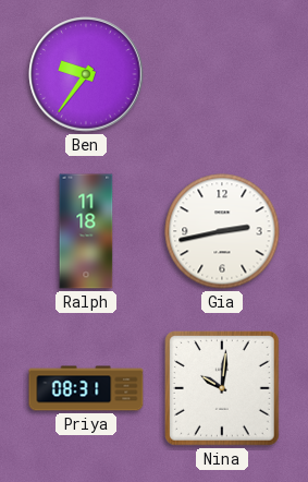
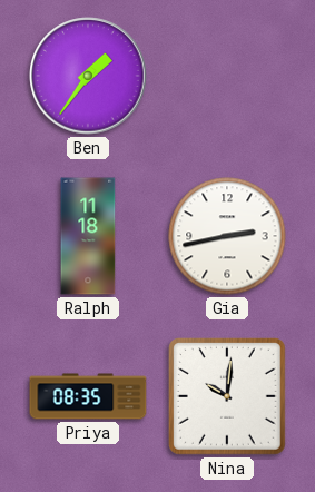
Ben: 9:36 -> 1:36 (88, 76)
Priya: 08:31 -> 08:35 (88, 396)
